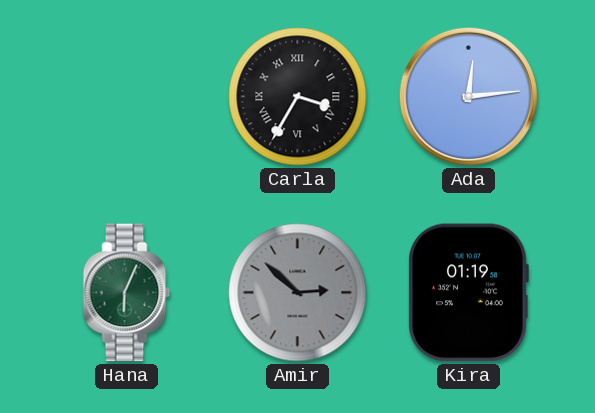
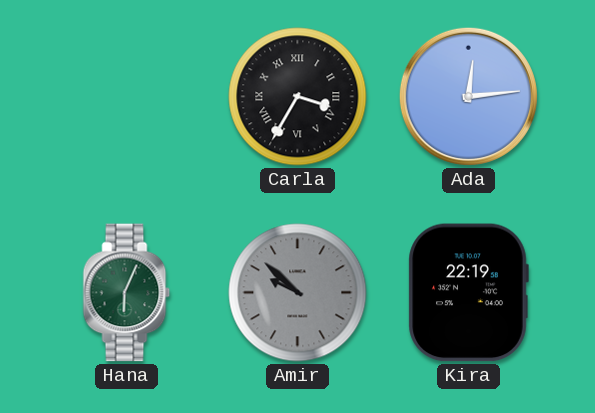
Amir: 2:52 -> 9:52 (298, 293)
Kira: 01:19 -> 22:19 (468, 293)
